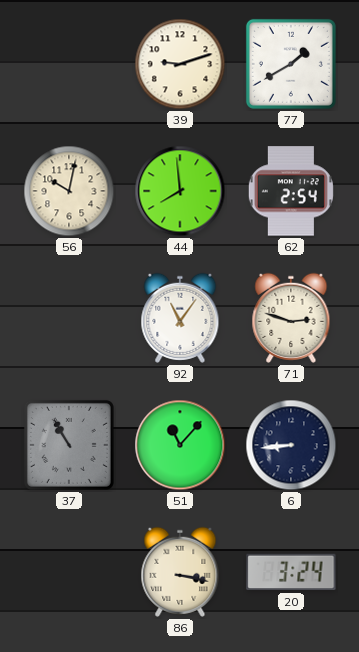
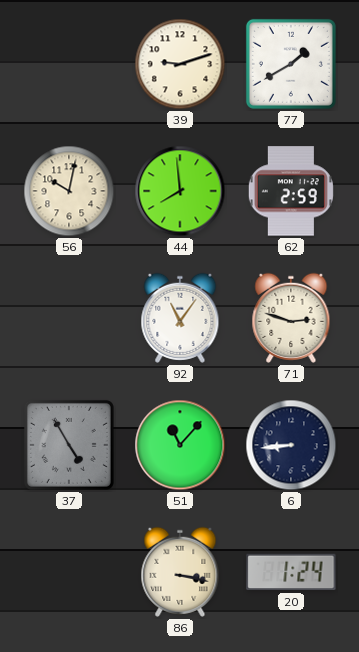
62: 2:54 -> 2:59 (291, 191)
37: 10:55 -> 4:55 (69, 445)
20: 3:24 -> 1:24 (291, 572)
